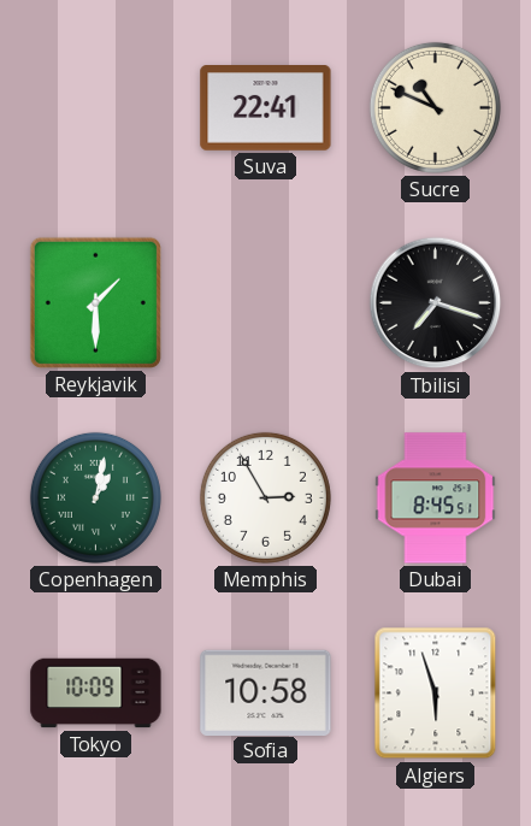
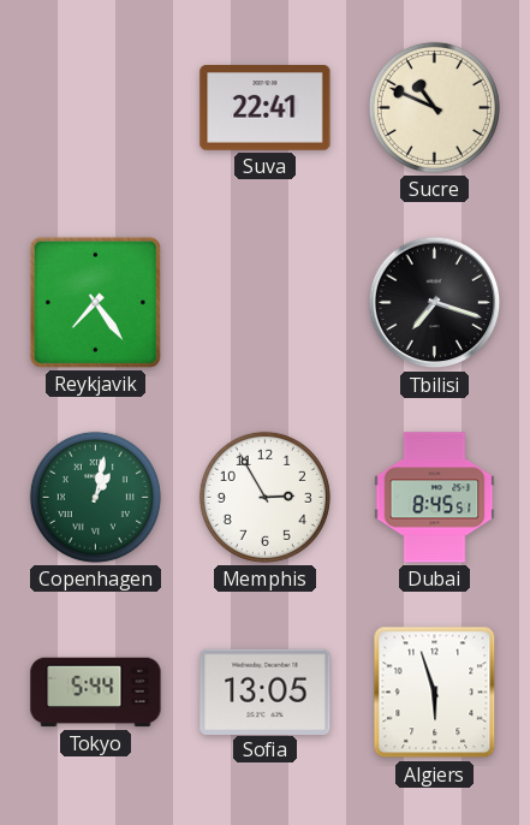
Reykjavik: 1:30 -> 7:24 (95, 302)
Tokyo: 10:09 -> 5:44 (96, 693)
Sofia: 10:58 -> 13:05 (266, 692)
